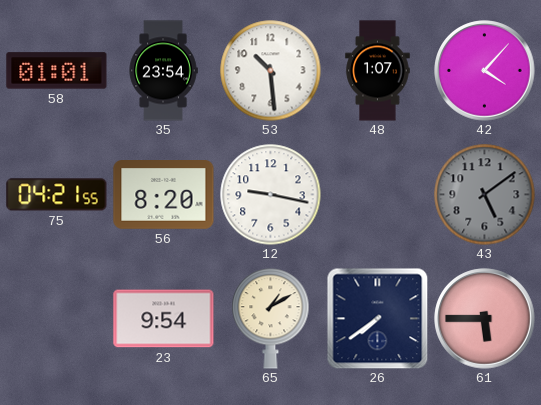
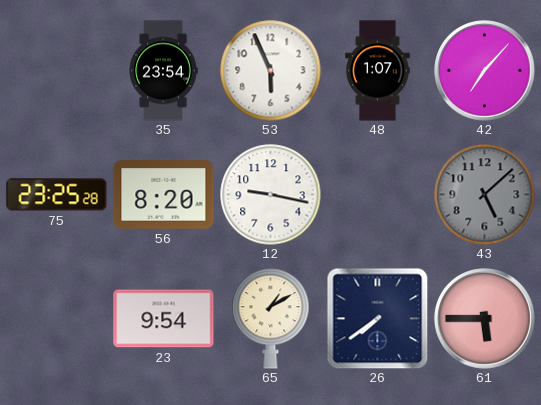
58: 01:01 -> none (57, 71)
53: 10:29 -> 5:56 (271, 71)
42: 4:07 -> 7:07 (485, 71)
75: 04:21 -> 23:25 (57, 195)
43: 5:09 -> 5:08 (485, 195)
